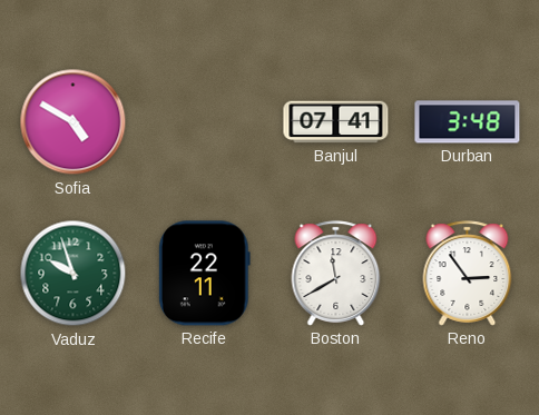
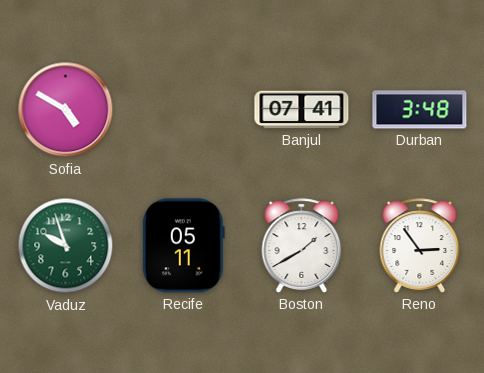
Recife: 22:11 -> 05:11 (183, 246)
Boston: 11:40 -> 1:40 (302, 246)
